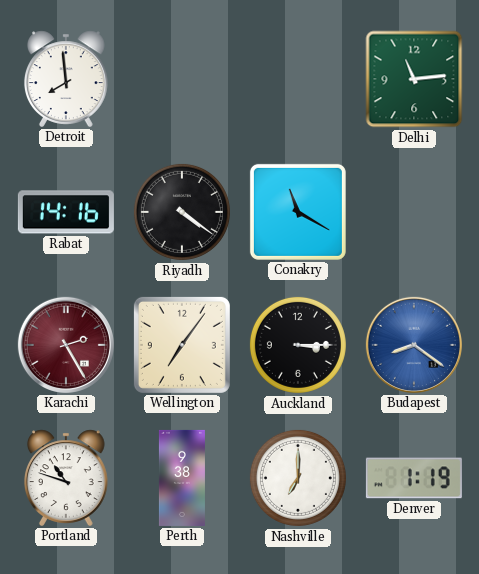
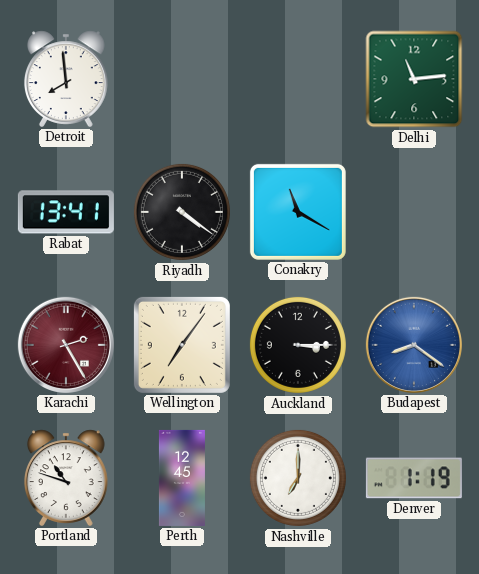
Rabat: 14:16 -> 13:41 (66, 212)
Perth: 9:38 -> 12:45 (182, 478)
